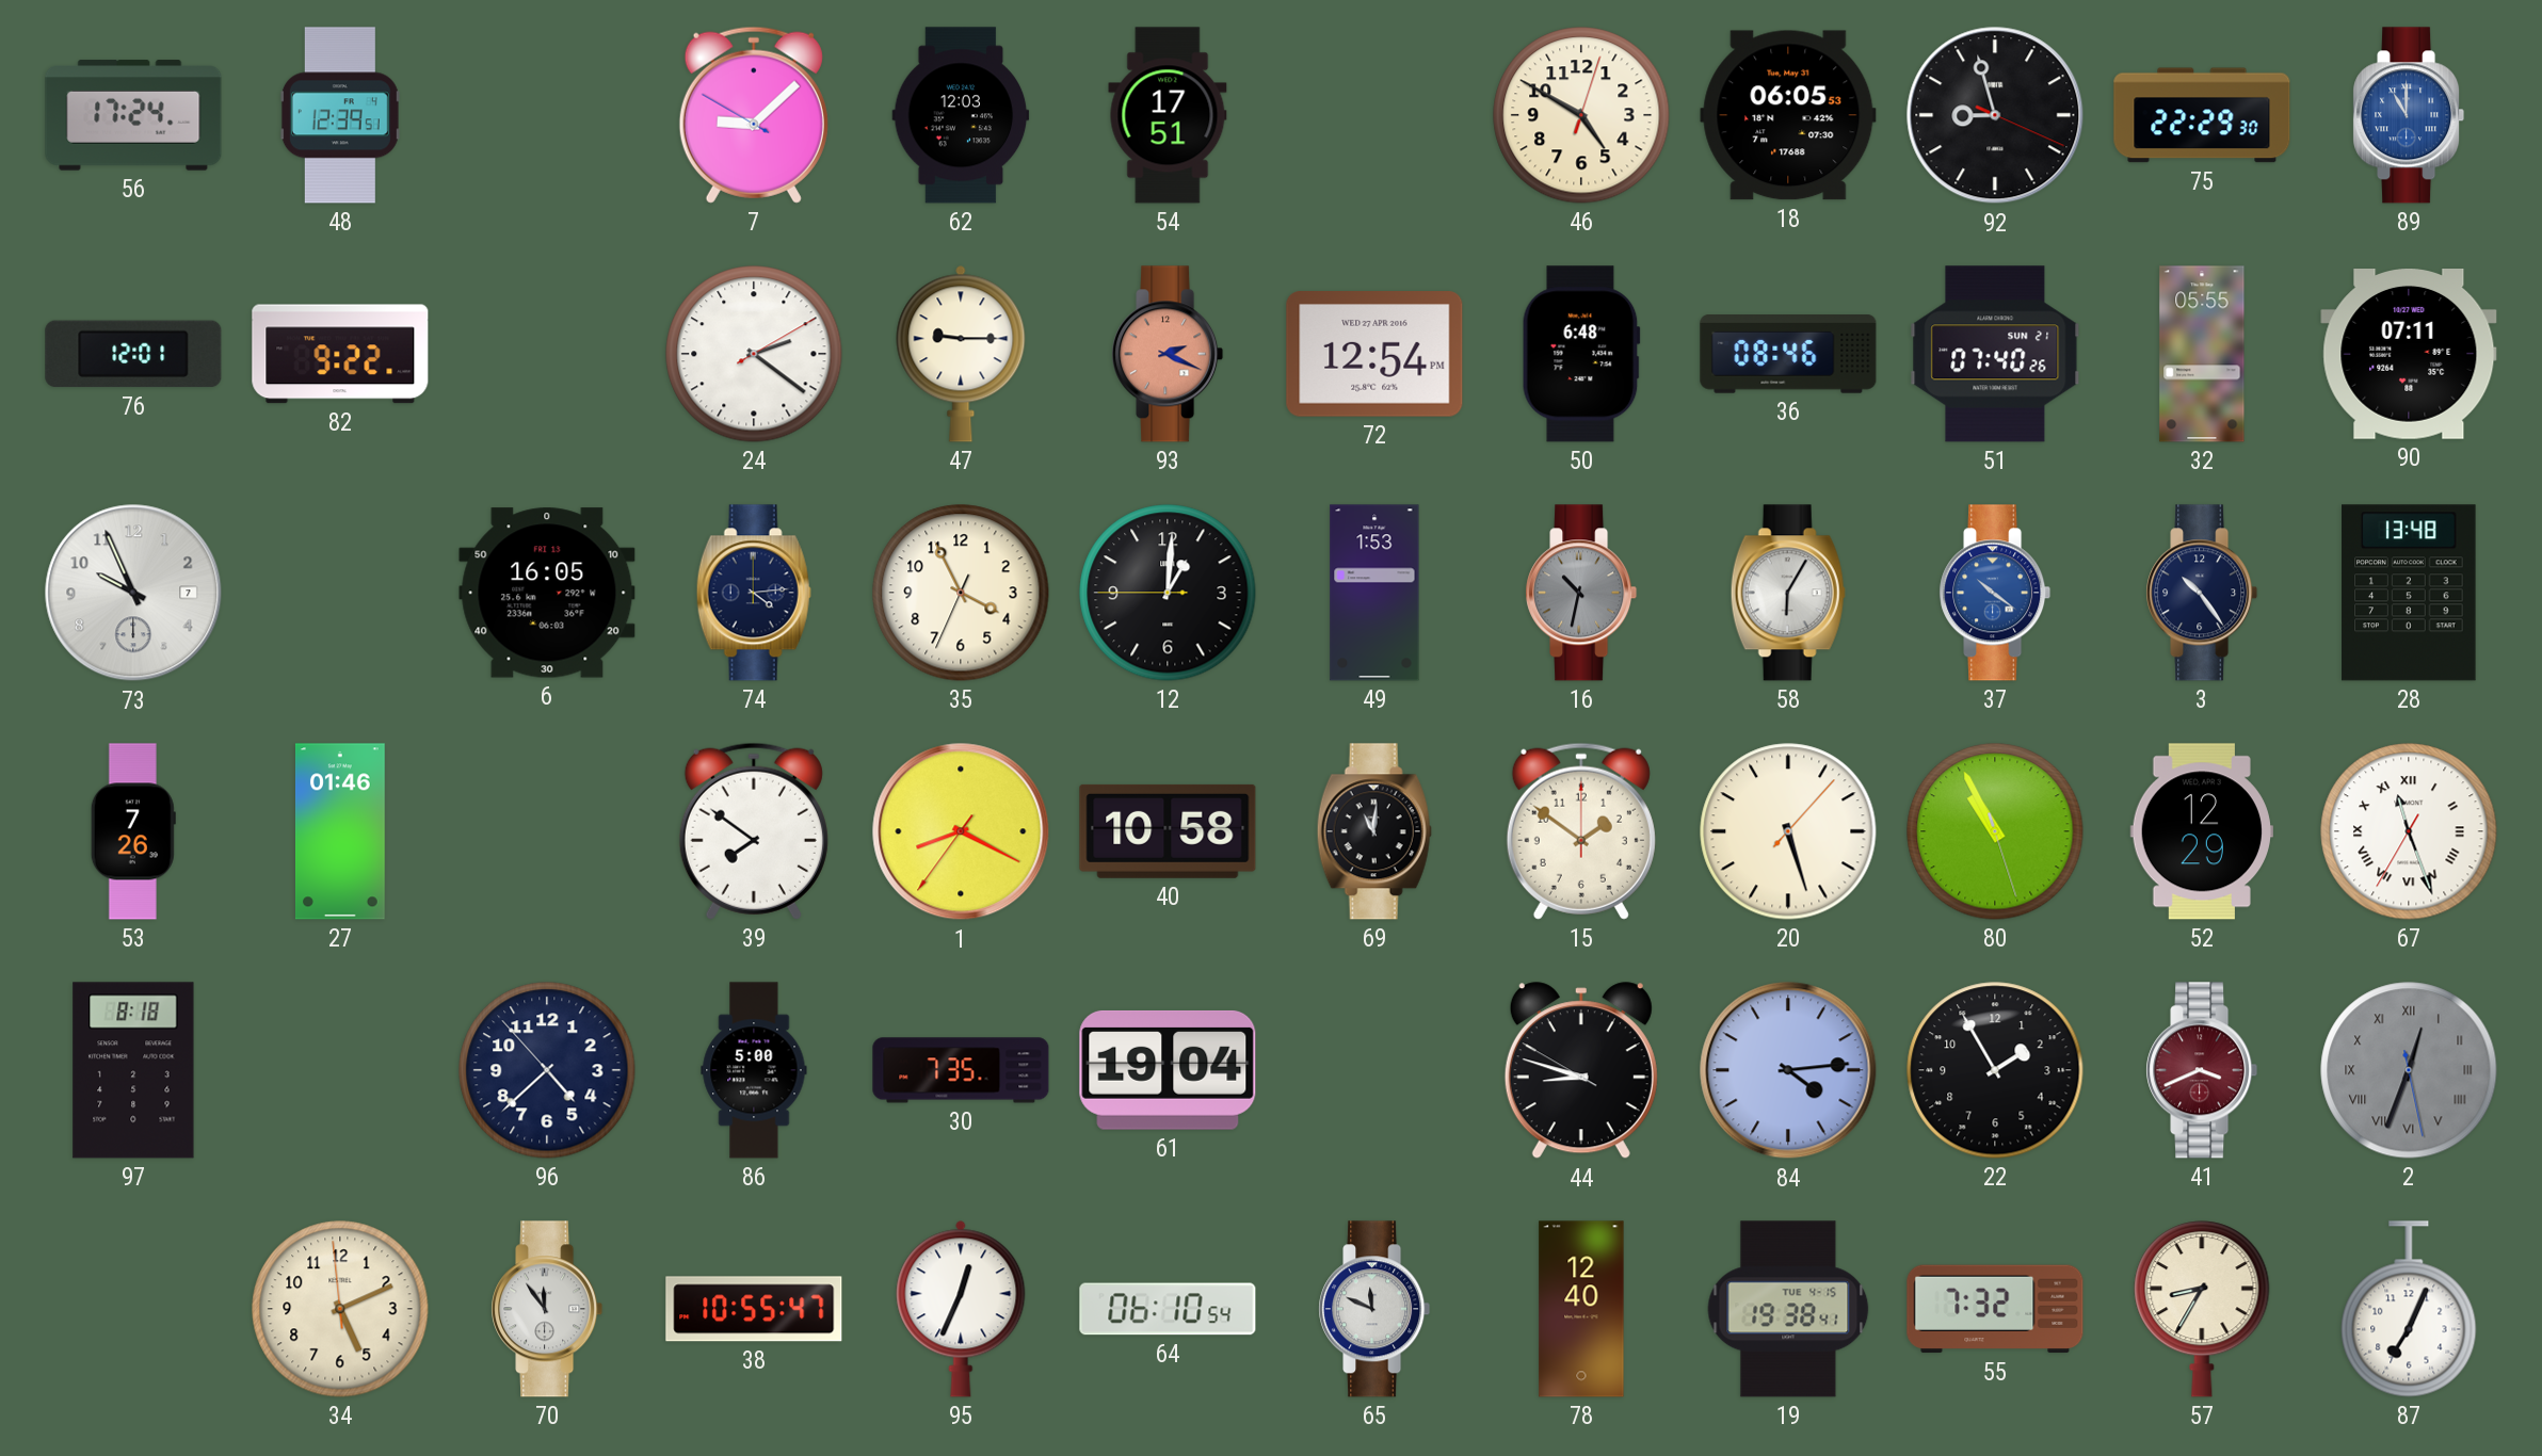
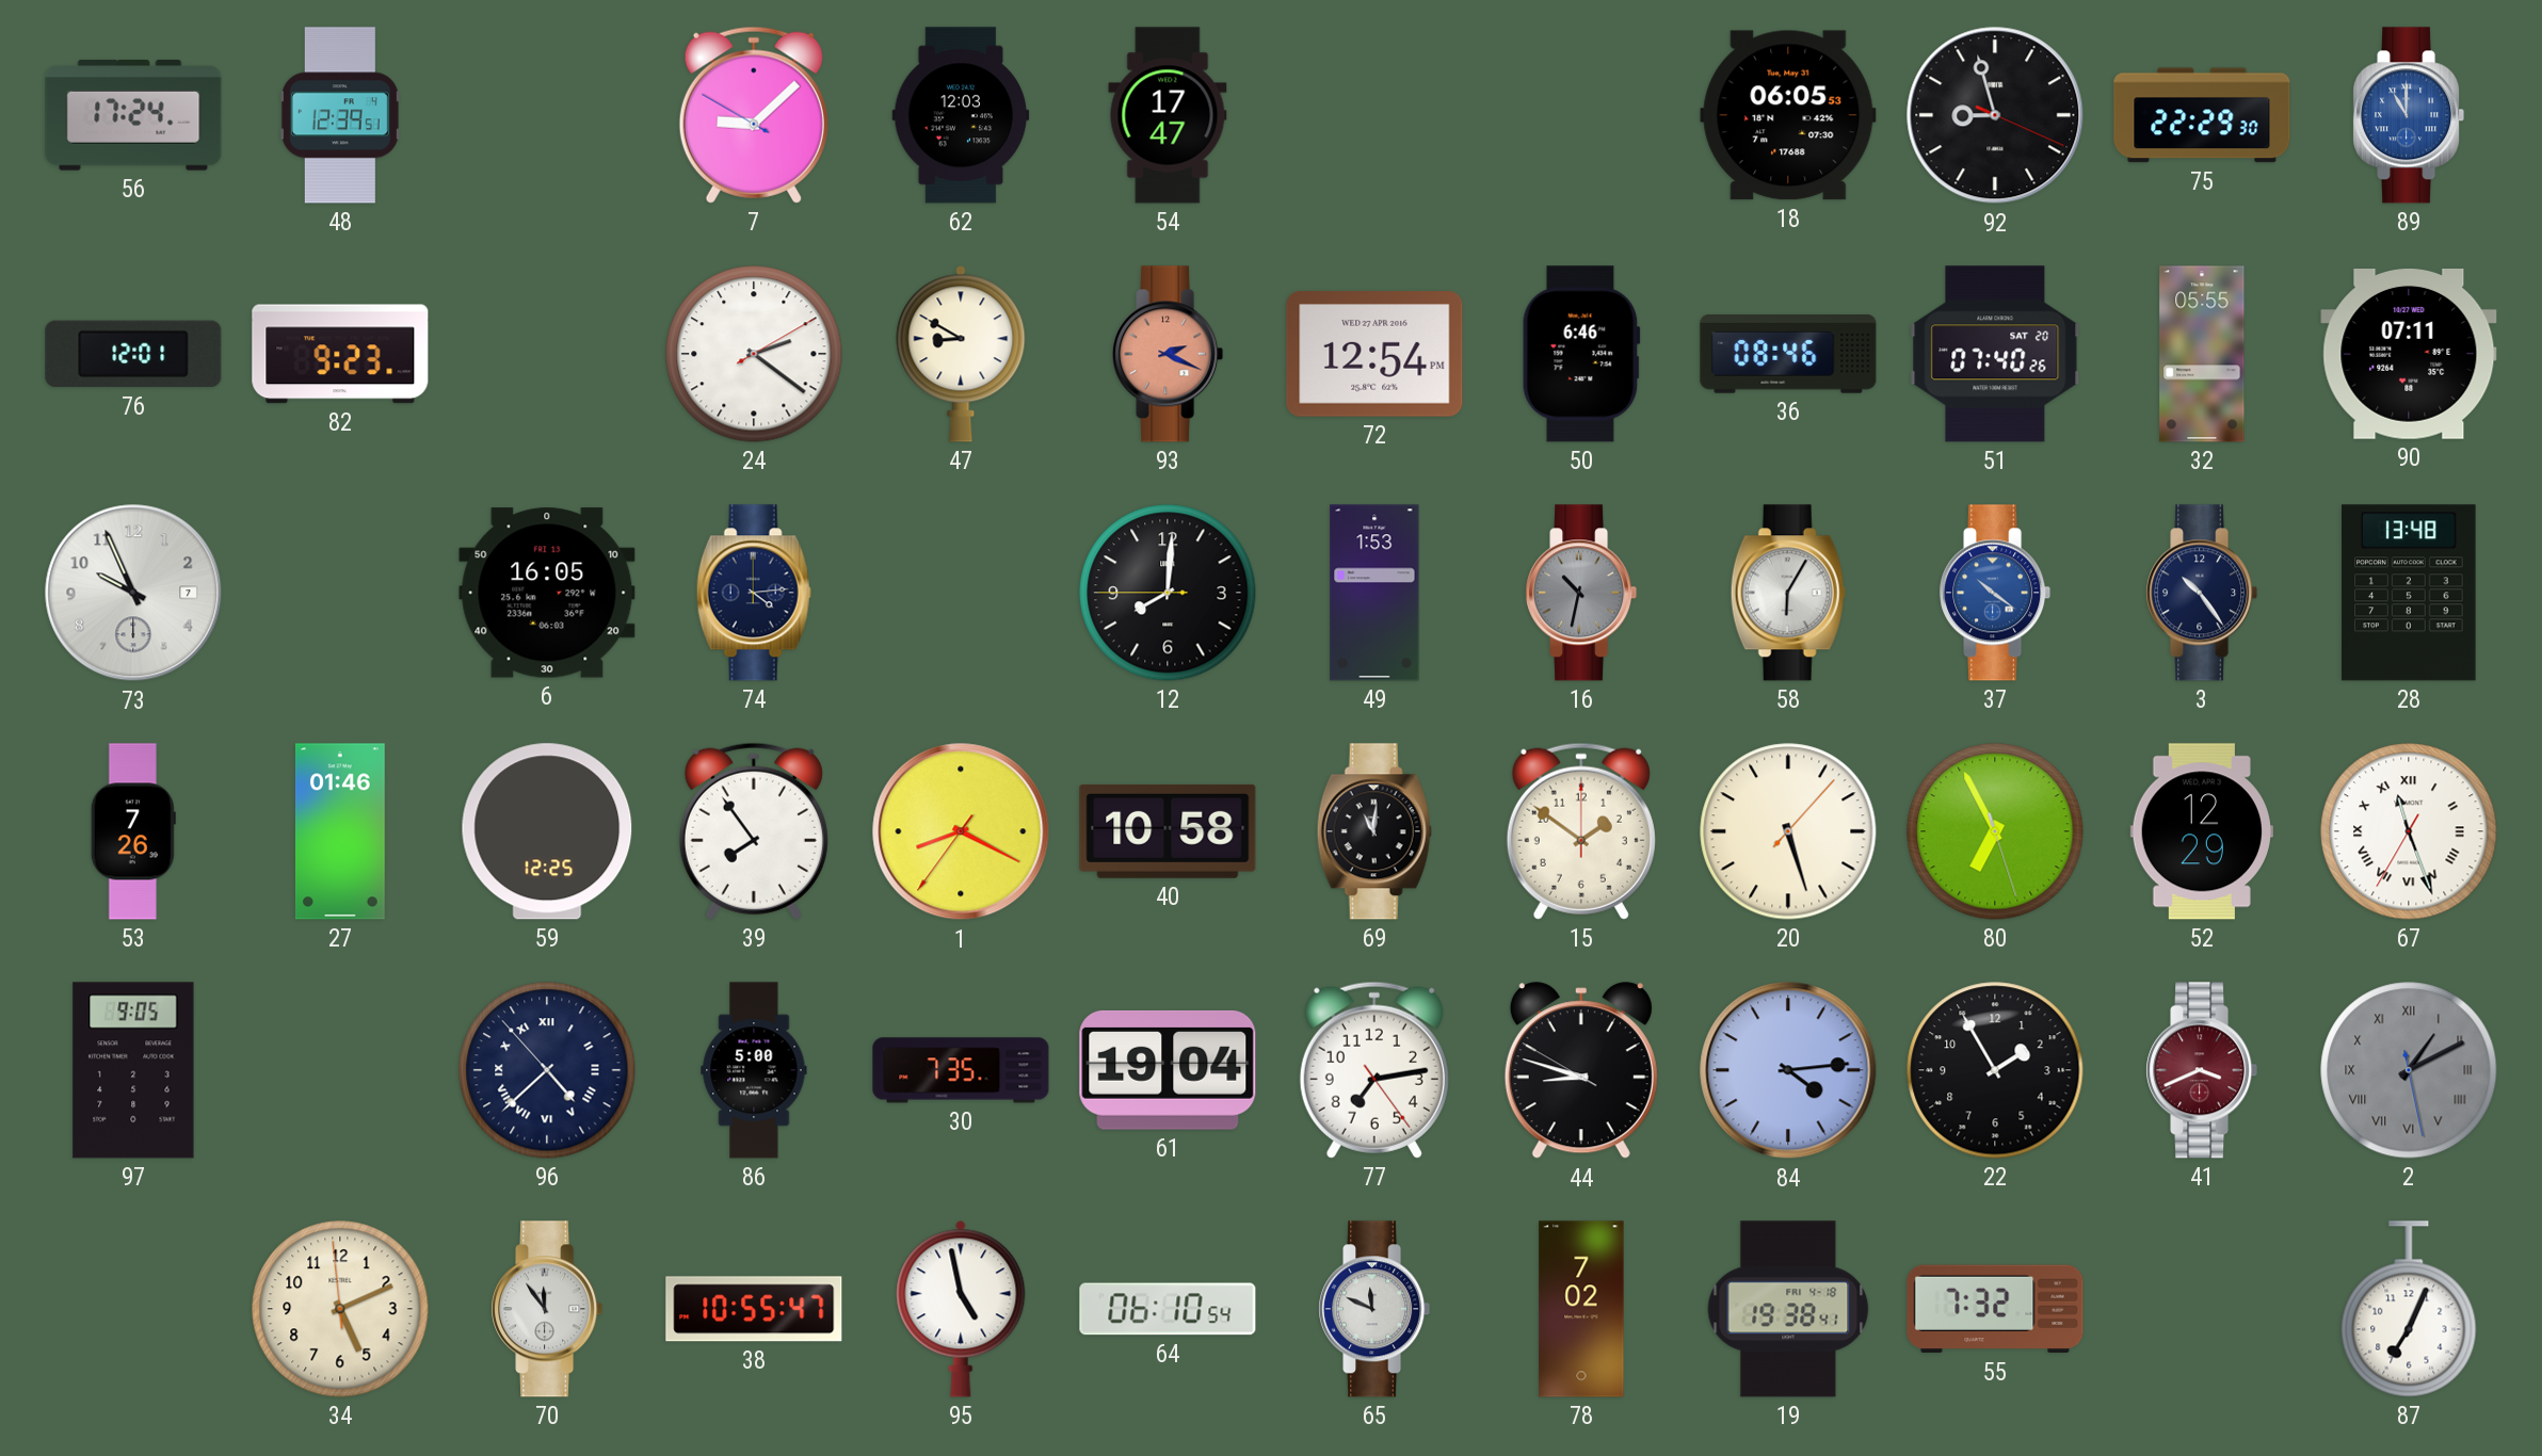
54: 17:51 -> 17:47 (1168, 115)
46: 4:50 -> none (1581, 115)
82: 9:22 -> 9:23 (340, 354)
47: 9:15 -> 8:50 (961, 354)
50: 6:48 -> 6:46 (1581, 354)
51 date: SUN 21 -> SAT 20 (1995, 354)
35: 3:55 -> none (961, 593)
12: 1:00 -> 8:00 (1168, 593)
59: none -> 12:25 (547, 831)
39: 7:51 -> 7:54 (754, 831)
80: 10:55 -> 6:55 (1995, 831)
97: 8:18 -> 9:05 (133, 1070)
96 numerals: Arabic -> Roman (547, 1070)
77: none -> 7:13 (1374, 1070)
2: 12:33 -> 1:10 (2409, 1070)
95: 12:34 -> 4:58 (961, 1309)
78: 12:40 -> 7:02 (1581, 1309)
19 date: TUE 4-15 -> FRI 4-18 (1788, 1309)
57: 8:35 -> none (2202, 1309)
